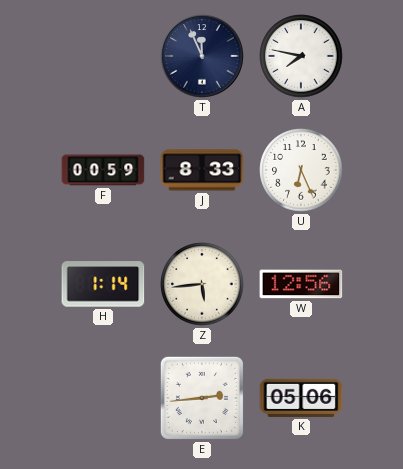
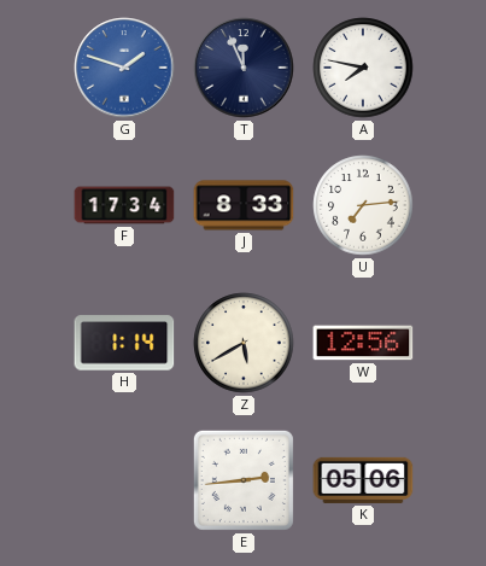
G: none -> 1:48 (124, 68)
F: 00:59 -> 17:34 (124, 205)
U: 6:26 -> 7:14 (363, 205)
Z: 5:44 -> 5:40 (244, 343)
